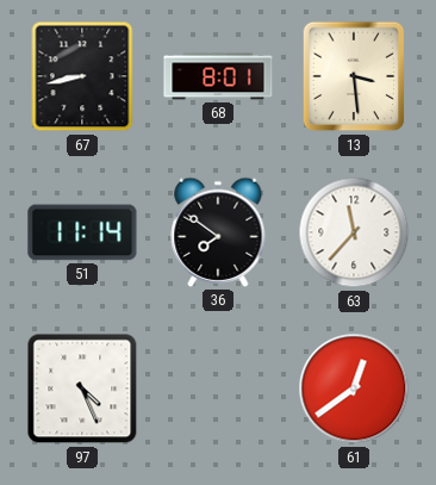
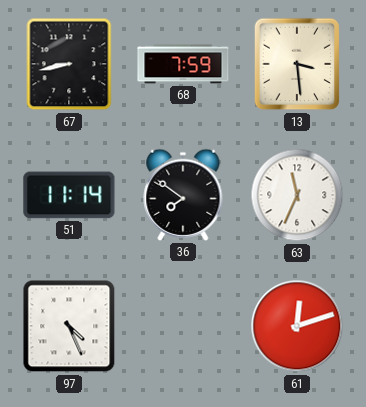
68: 8:01 -> 7:59 (183, 64)
63: 11:37 -> 11:34 (297, 195)
61: 12:39 -> 12:12 (297, 326)
